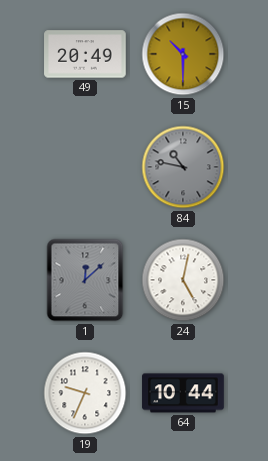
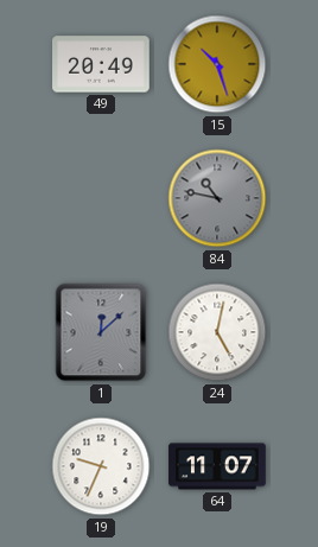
15: 10:30 -> 10:27 (217, 64)
64: 10:44 -> 11:07 (217, 466)
